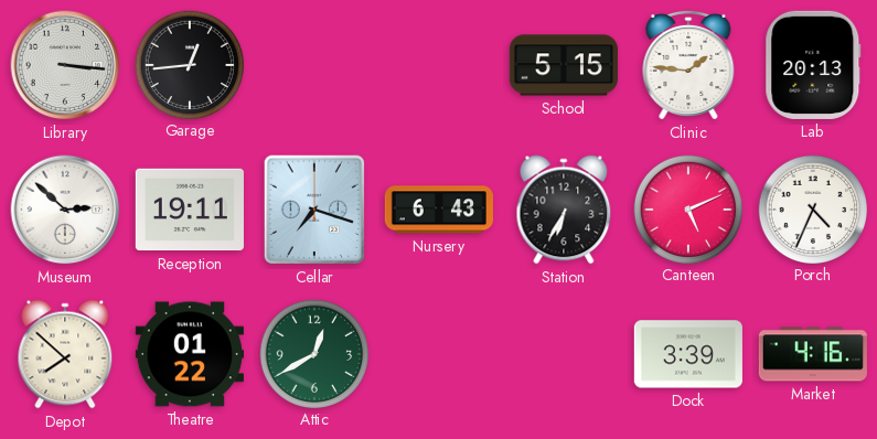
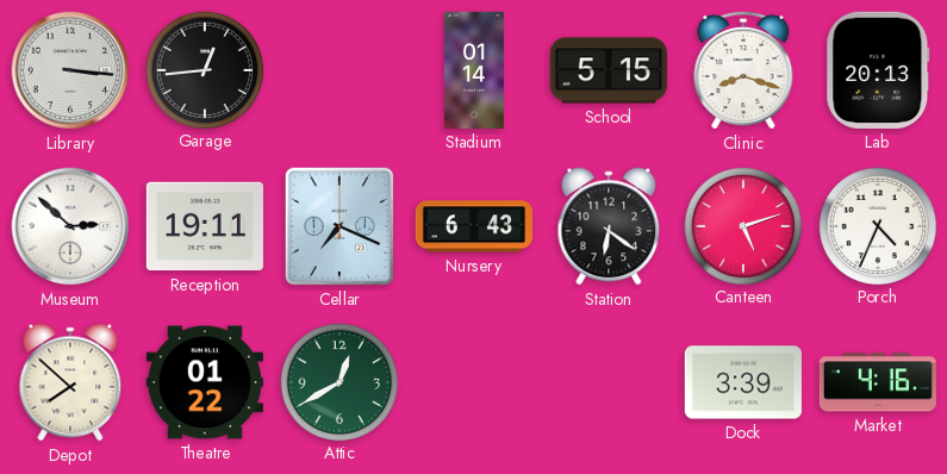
Stadium: none -> 01:14 (474, 70)
Clinic: 1:46 -> 8:18 (743, 70)
Cellar: 7:18 -> 7:19 (339, 226)
Station: 6:35 -> 6:21 (609, 226)
Canteen: 5:11 -> 5:12 (742, 225)
